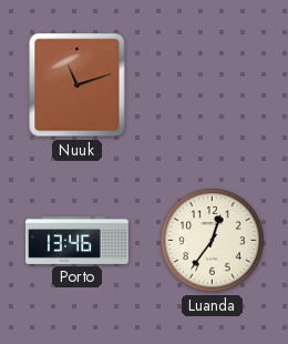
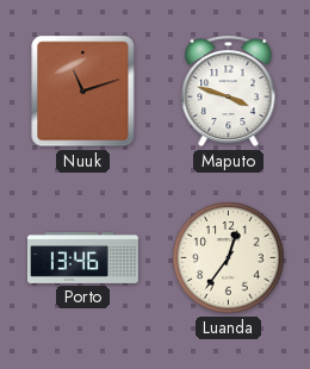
Maputo: none -> 3:48 (229, 92)
